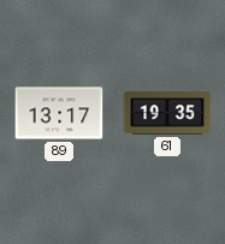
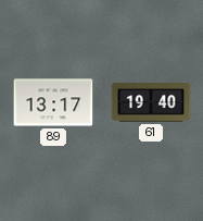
61: 19:35 -> 19:40 (151, 102)
